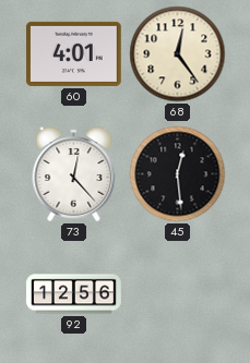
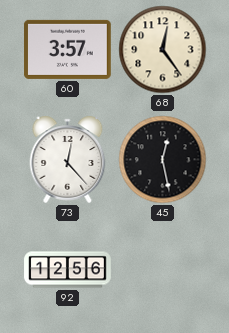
60: 4:01 -> 3:57 (68, 49)
45: 12:29 -> 12:28 (163, 160)
